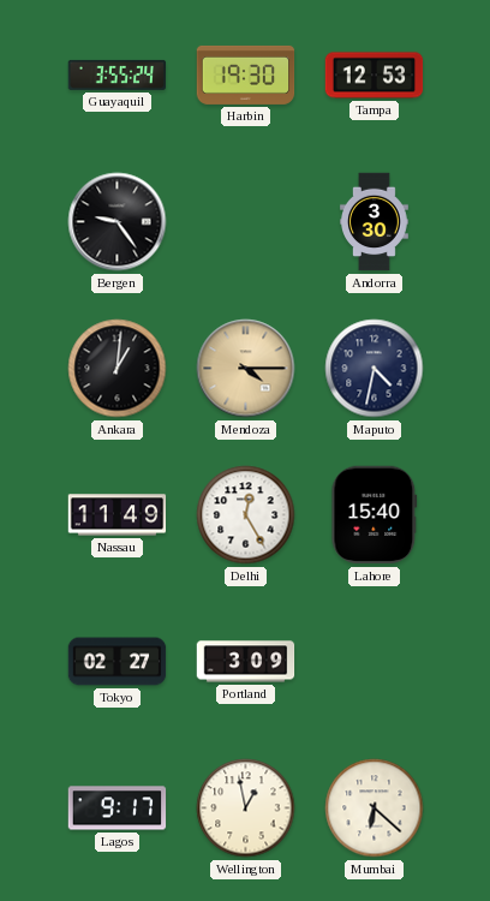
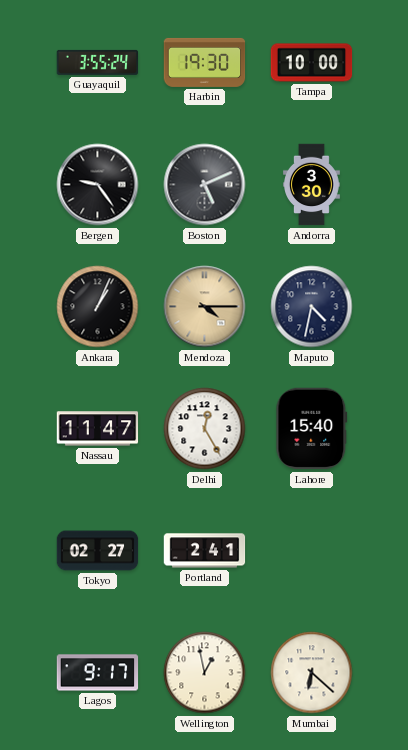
Tampa: 12:53 -> 10:00 (312, 63)
Boston: none -> 5:11 (205, 185)
Ankara: 1:01 -> 1:04 (98, 307)
Nassau: 11:49 -> 11:47 (98, 429)
Portland: 3:09 -> 2:41 (205, 551)
